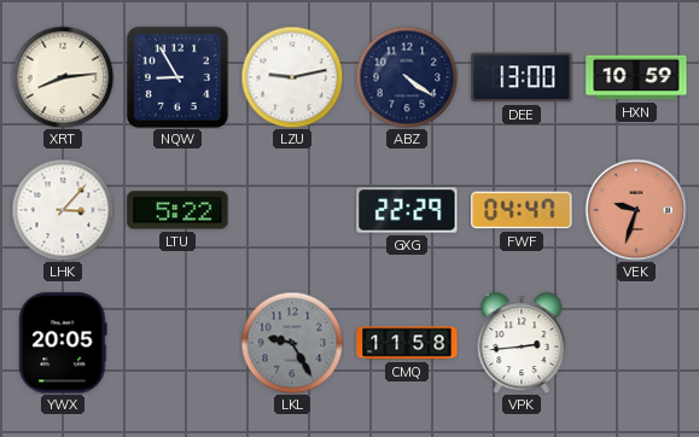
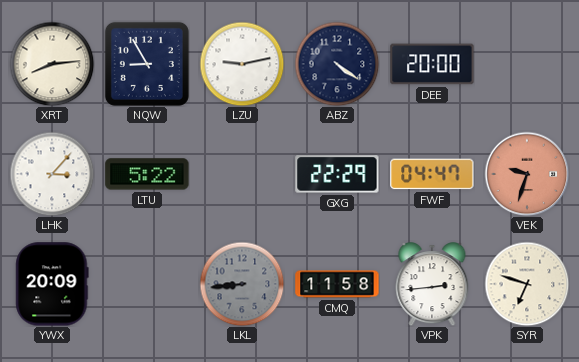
DEE: 13:00 -> 20:00 (432, 64)
HXN: 10:59 -> none (636, 77)
YWX: 20:05 -> 20:09 (52, 284)
LKL: 9:25 -> 8:44 (242, 284)
SYR: none -> 6:48 (527, 284)
